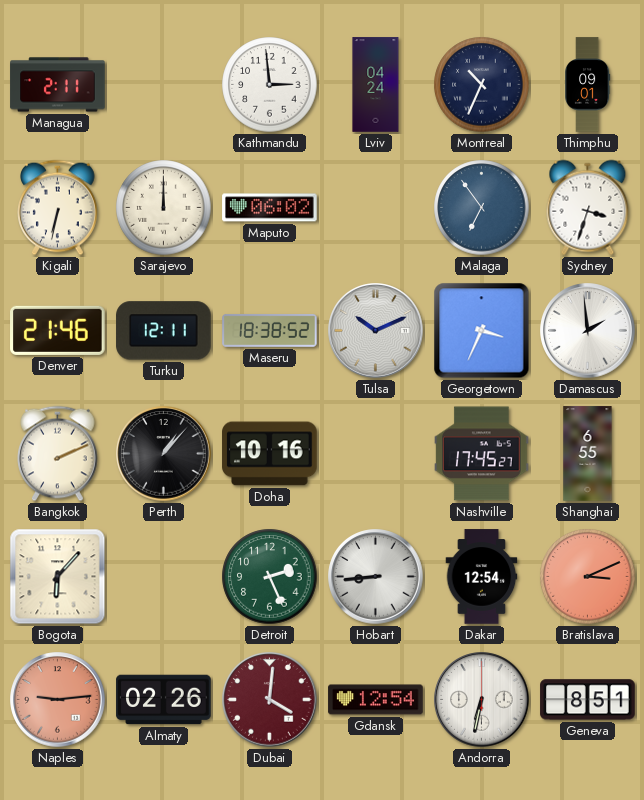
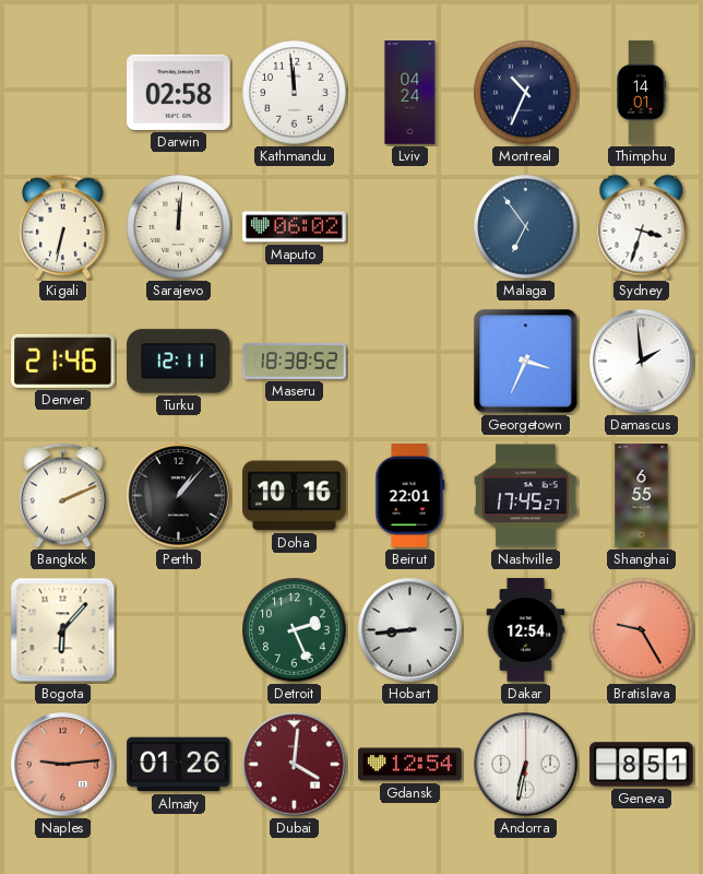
Managua: 2:11 -> none (58, 85)
Darwin: none -> 02:58 (179, 92)
Kathmandu: 2:59 -> 11:59 (295, 93)
Thimphu: 09:01 -> 14:01 (641, 93)
Sarajevo: 12:00 -> 12:01 (179, 227)
Tulsa: 10:11 -> none (376, 331)
Beirut: none -> 22:01 (410, 496)
Bratislava: 3:11 -> 9:25 (642, 630)
Almaty: 02:26 -> 01:26 (179, 765)
